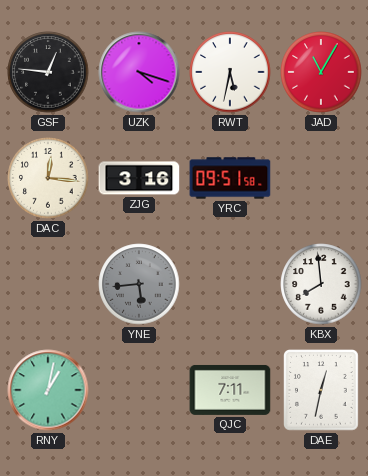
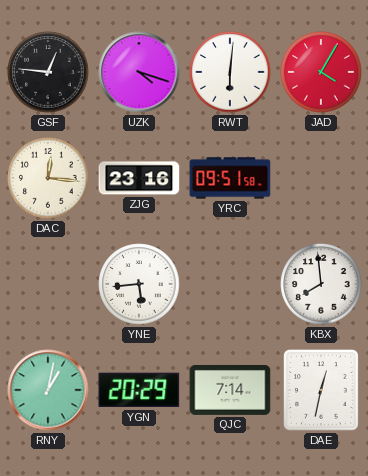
RWT: 5:32 -> 6:01 (230, 72)
JAD: 11:05 -> 4:05 (321, 72)
ZJG: 3:16 -> 23:16 (139, 178)
YNE dial: grey -> white (139, 284)
YGN: none -> 20:29 (139, 390)
QJC: 7:11 -> 7:14 (230, 390)
